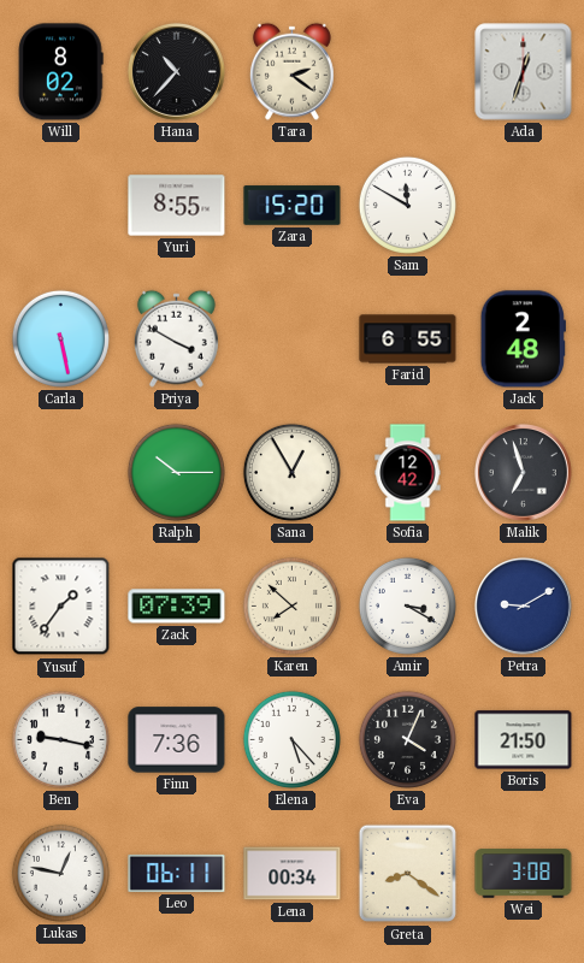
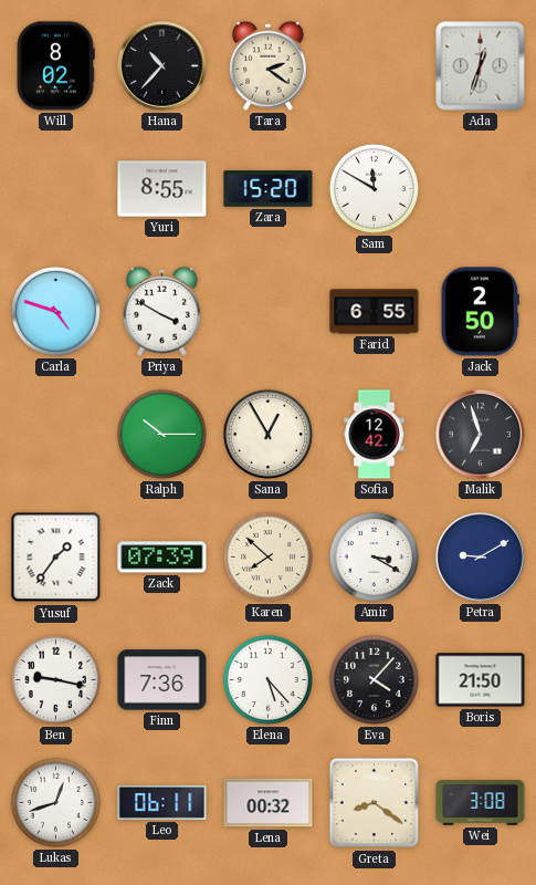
Carla: 5:28 -> 4:48 (55, 311)
Jack: 2:48 -> 2:50 (480, 312)
Eva: 4:04 -> 4:07 (374, 679)
Lukas: 12:47 -> 12:42 (55, 802)
Lena: 00:34 -> 00:32 (269, 803)
